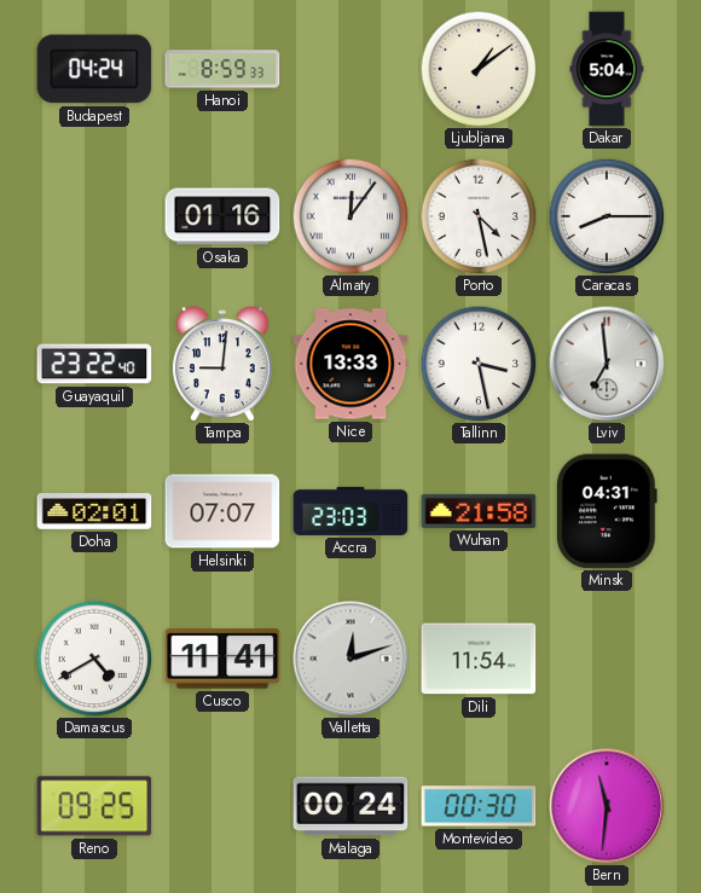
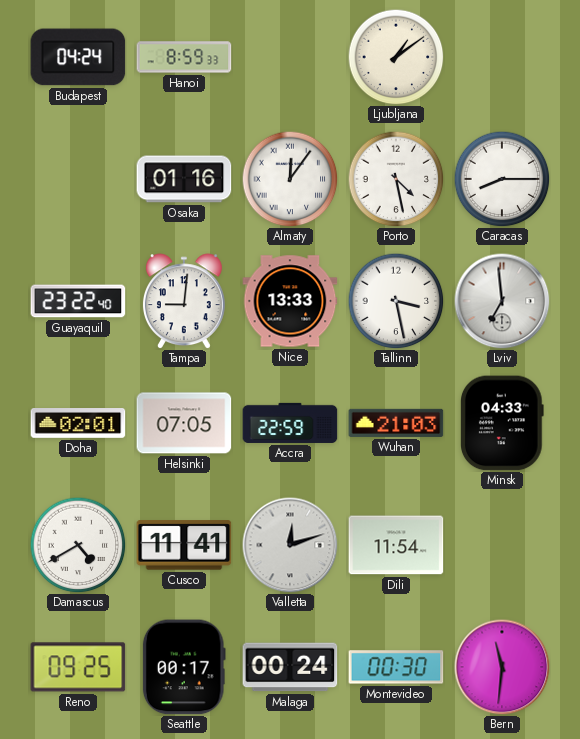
Dakar: 5:04 -> none (607, 69)
Helsinki: 07:07 -> 07:05 (184, 423)
Accra: 23:03 -> 22:59 (290, 423)
Wuhan: 21:58 -> 21:03 (396, 423)
Minsk: 04:31 -> 04:33 (503, 423)
Seattle: none -> 00:17 (184, 667)
